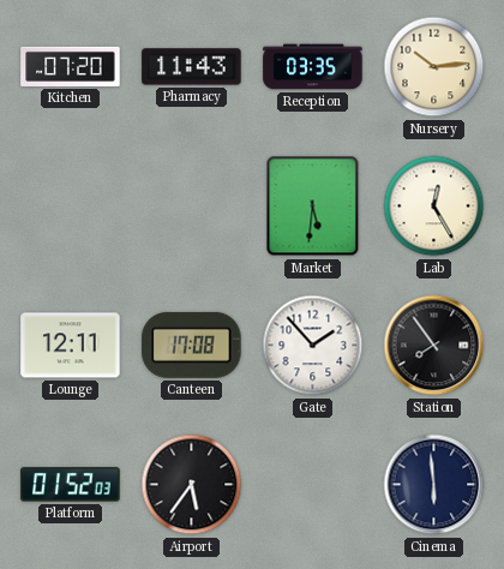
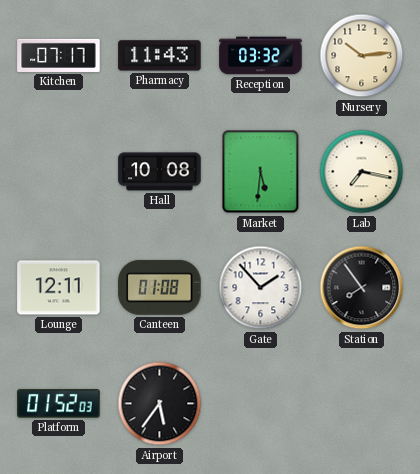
Kitchen: 07:20 -> 07:17 (59, 55)
Reception: 03:35 -> 03:32 (261, 56)
Hall: none -> 10:08 (160, 172)
Lab: 12:25 -> 7:17 (362, 172)
Canteen: 17:08 -> 01:08 (160, 287)
Cinema: 5:59 -> none (434, 485)
